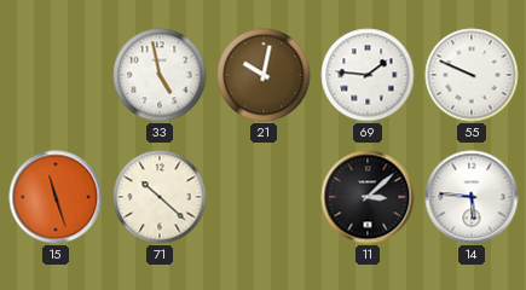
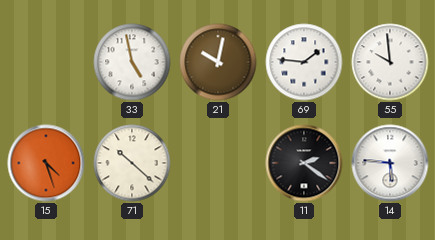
55: 9:49 -> 9:59 (390, 62)
15: 11:27 -> 4:27 (46, 163)
11: 3:08 -> 2:21 (304, 163)
